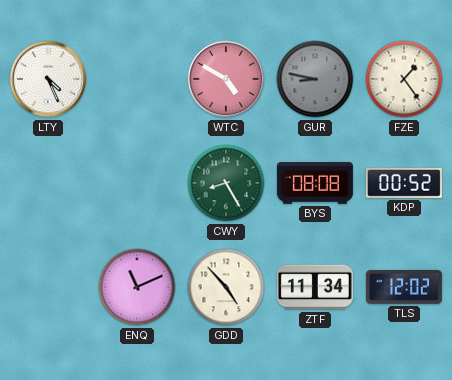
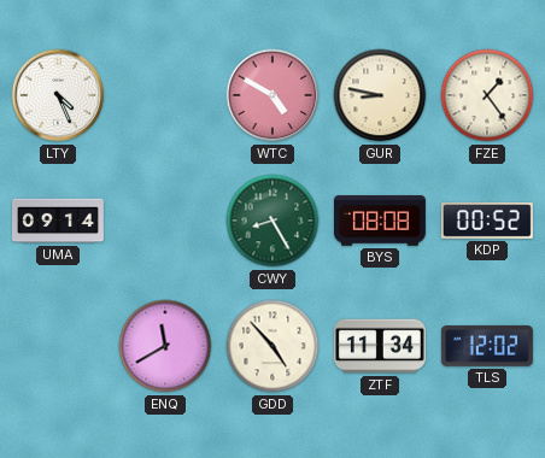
GUR dial: grey -> cream (380, 95)
UMA: none -> 09:14 (58, 221)
ENQ: 11:11 -> 11:40 (165, 346)
